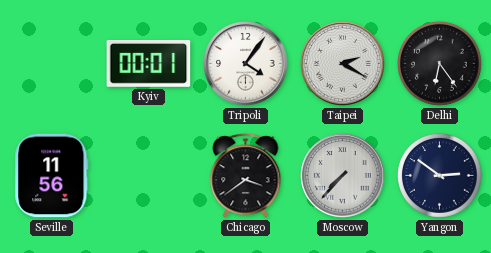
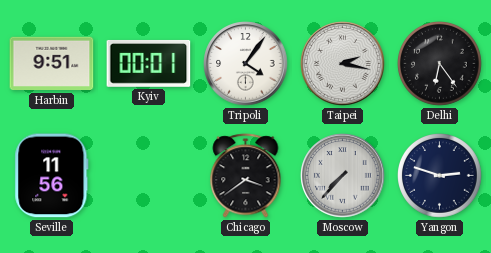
Harbin: none -> 9:51 (52, 64)
Taipei: 2:20 -> 2:17 (343, 64)
Yangon: 2:51 -> 2:48 (440, 176)
